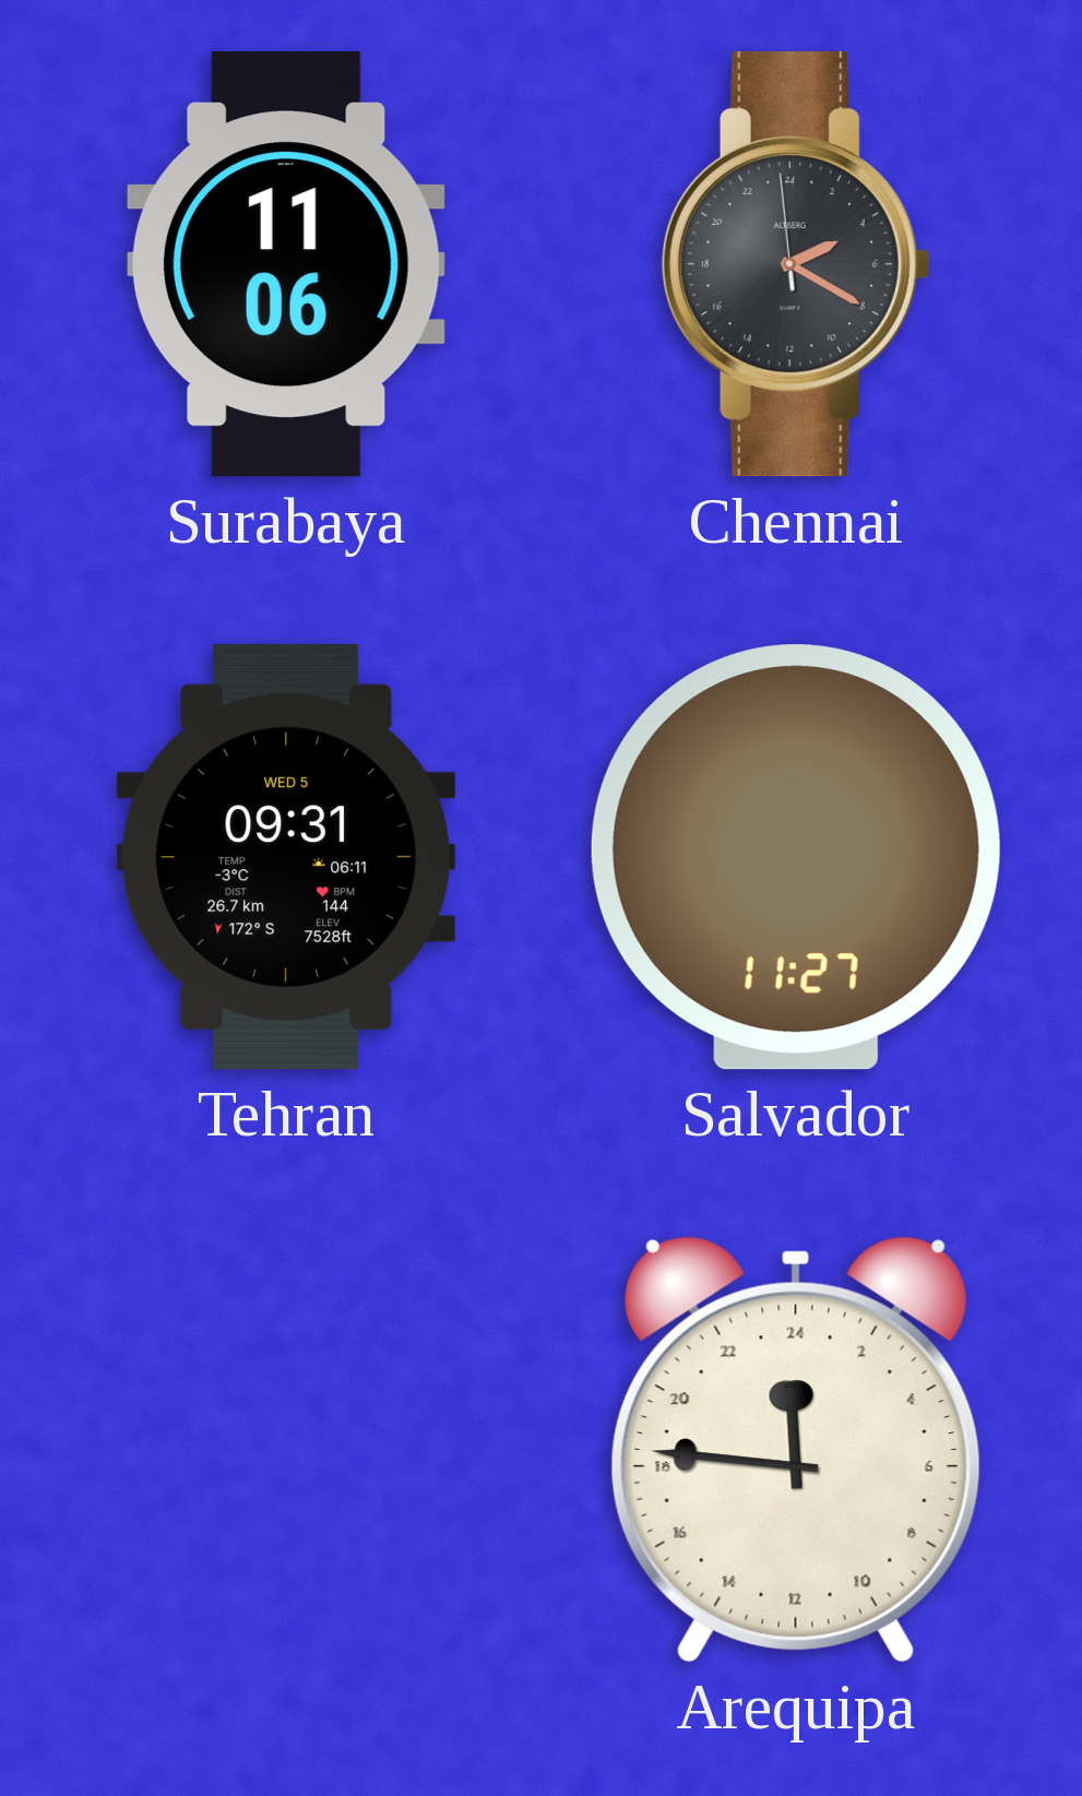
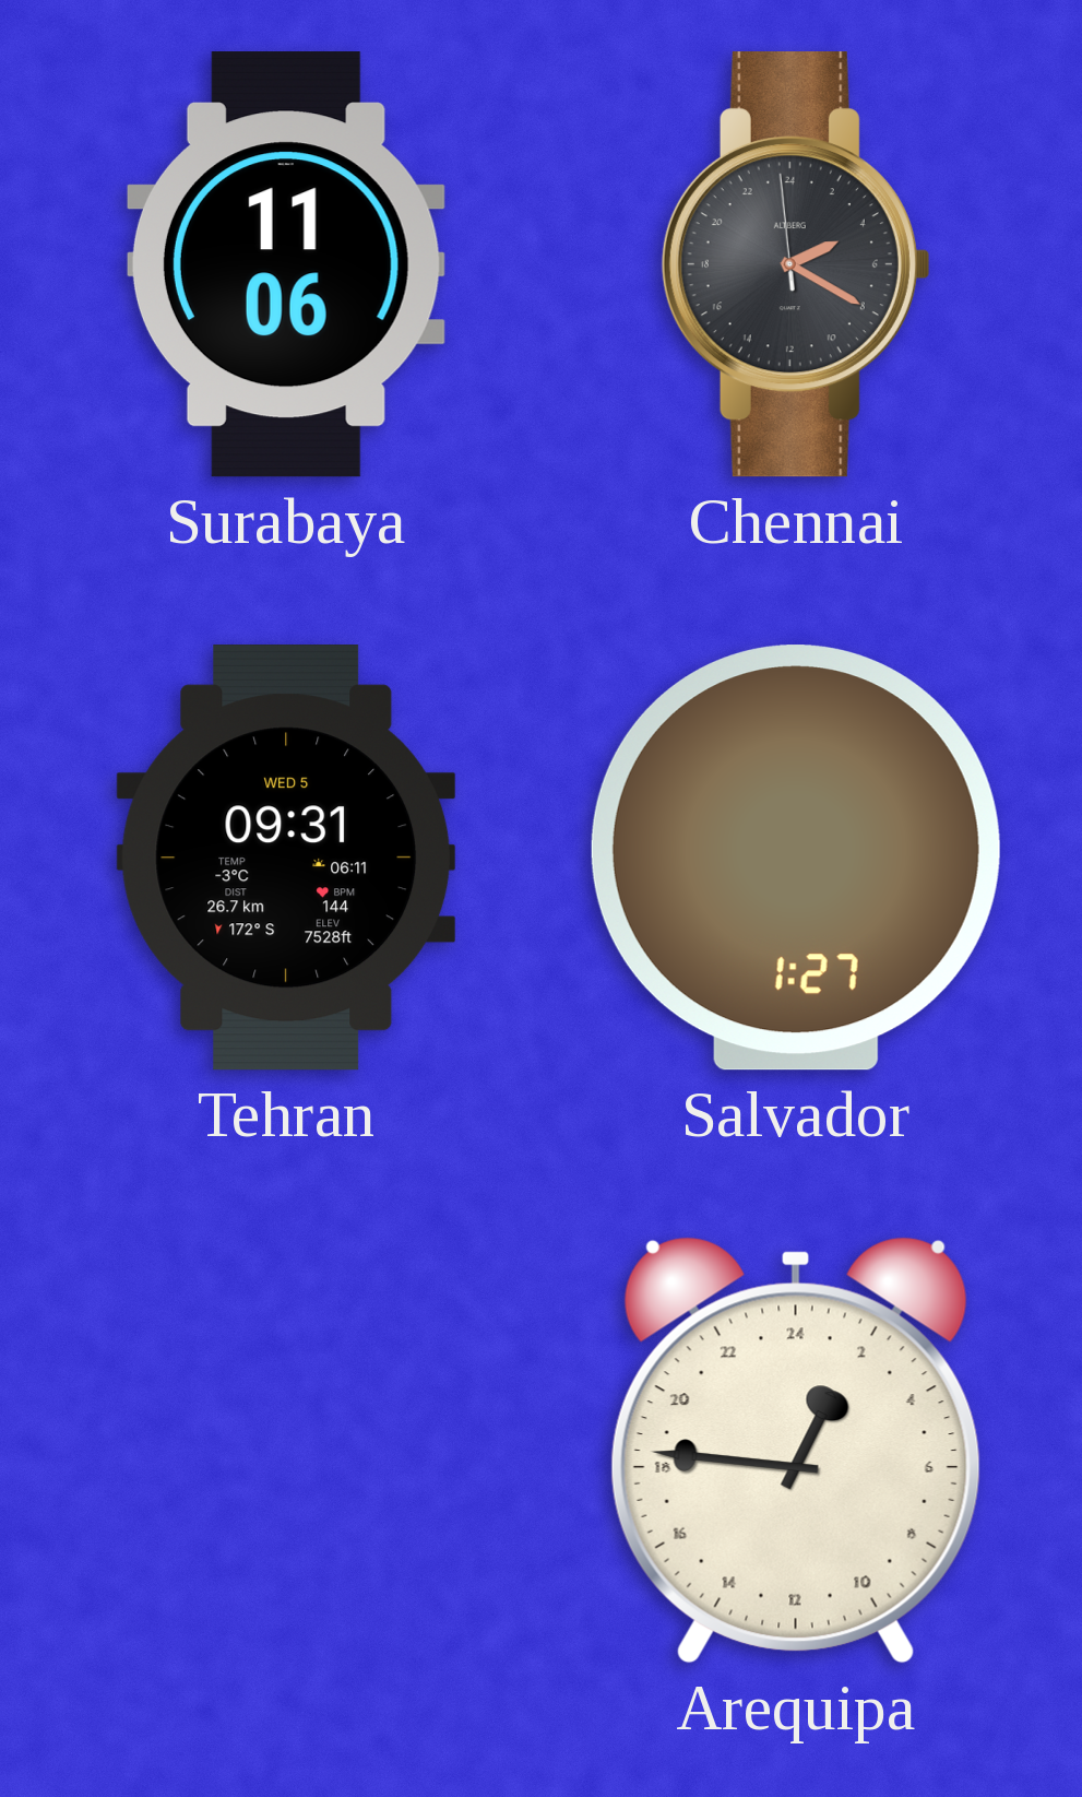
Salvador: 11:27 -> 1:27 (796, 858)
Arequipa: 23:46 -> 1:46 (796, 1451)
